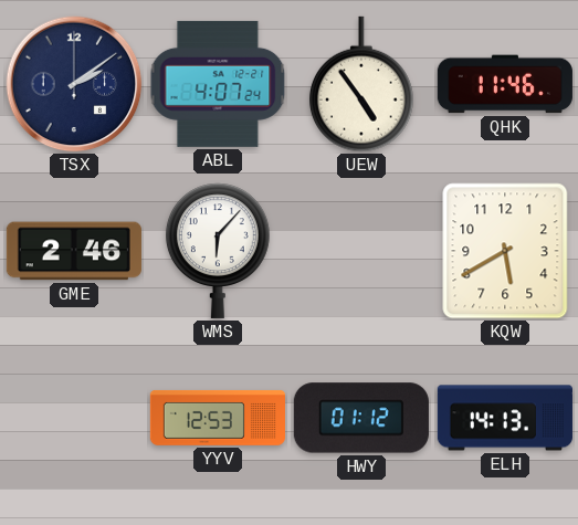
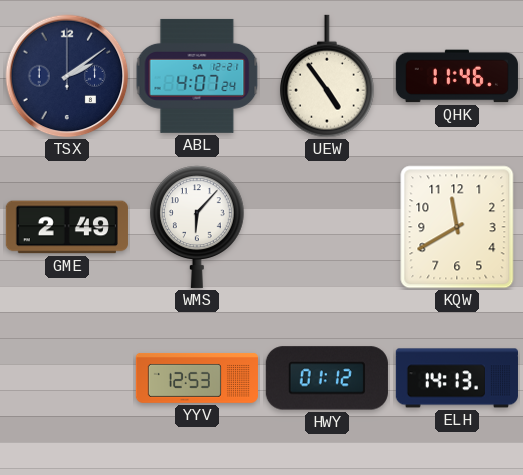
GME: 2:46 -> 2:49 (67, 227)
KQW: 5:40 -> 11:40 (457, 227)
